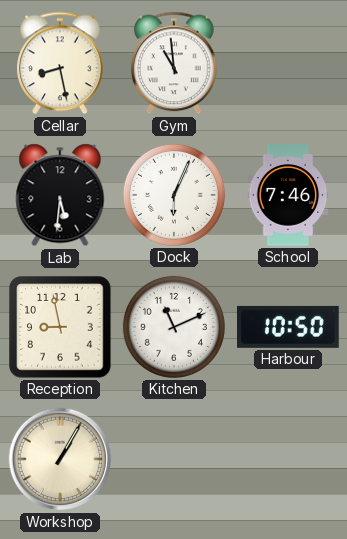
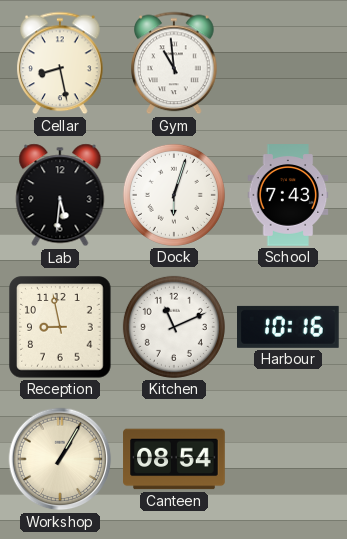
Dock: 6:04 -> 6:03 (174, 195)
School: 7:46 -> 7:43 (288, 195)
Harbour: 10:50 -> 10:16 (289, 327)
Canteen: none -> 08:54 (174, 459)
